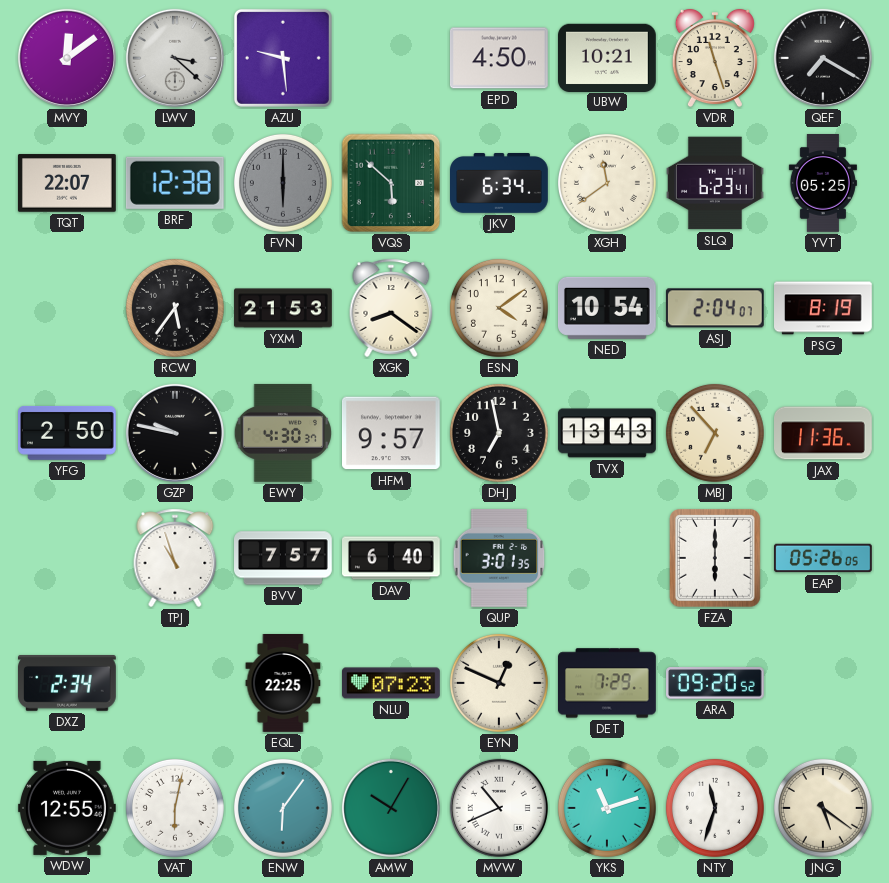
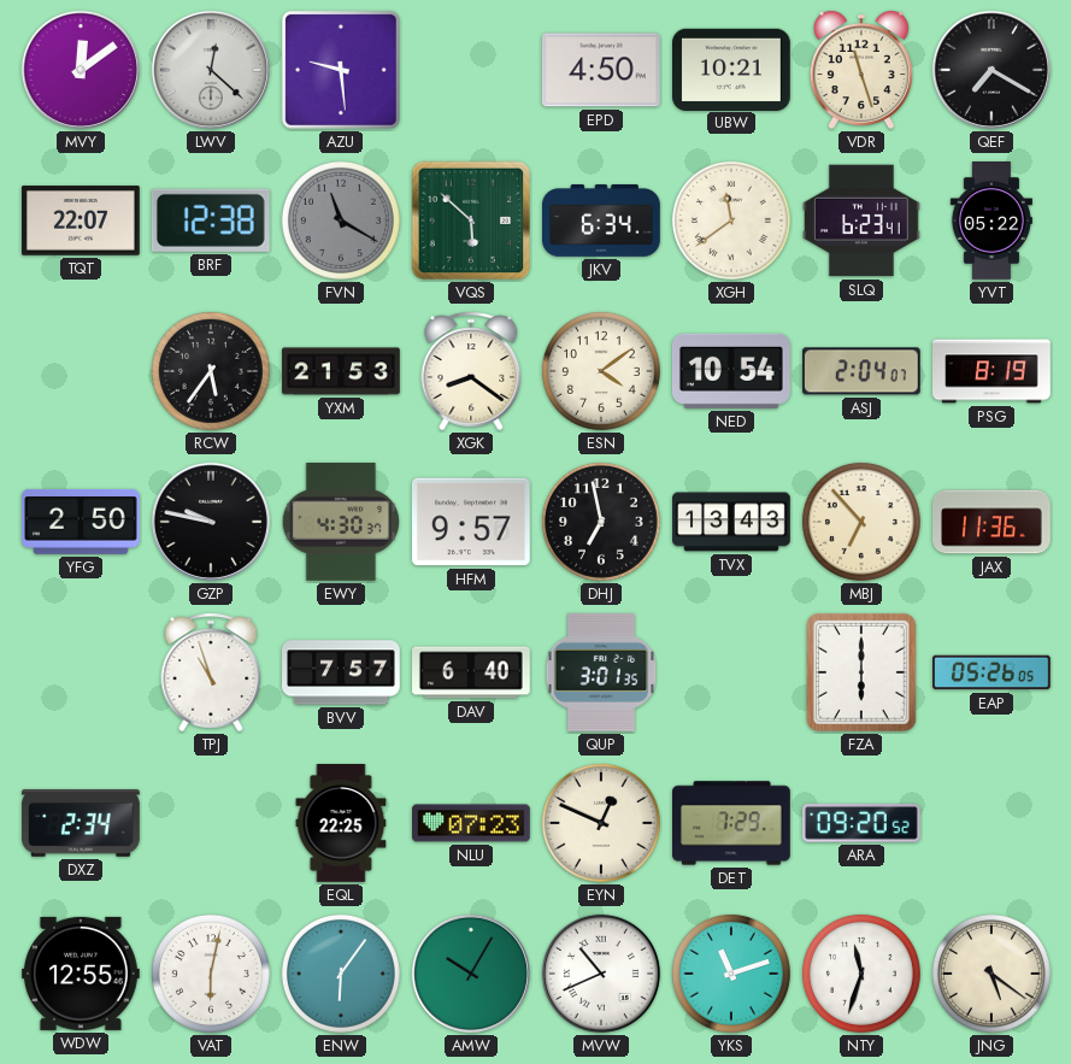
LWV: 3:22 -> 12:22 (211, 70)
FVN: 6:00 -> 11:20 (341, 221)
YVT: 05:25 -> 05:22 (991, 222)
